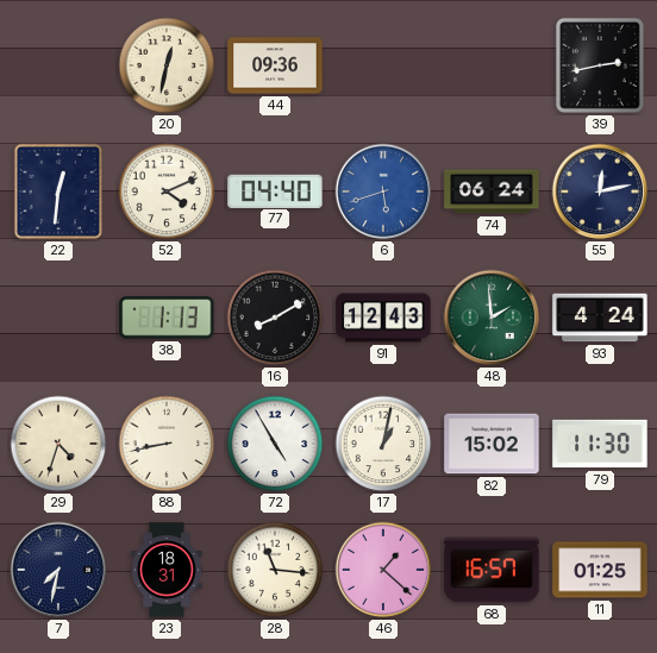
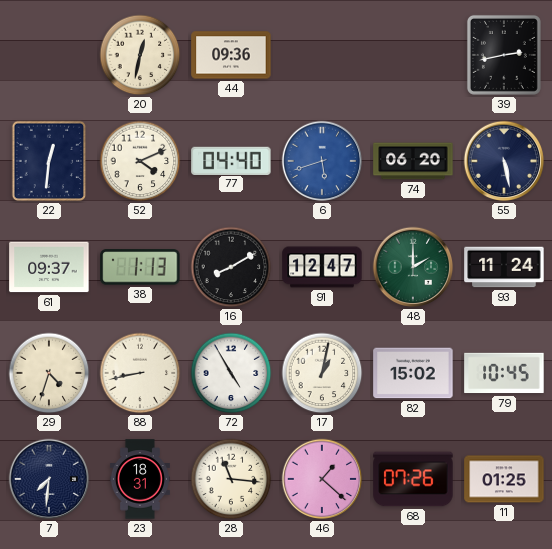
74: 06:24 -> 06:20 (413, 161)
55: 12:13 -> 5:28 (504, 161)
61: none -> 09:37 (49, 267)
91: 12:43 -> 12:47 (322, 267)
48: 1:59 -> 2:00 (413, 267)
93: 4:24 -> 11:24 (504, 267)
79: 11:30 -> 10:45 (504, 373)
7: 7:32 -> 7:31 (49, 479)
68: 16:57 -> 07:26 (413, 479)
